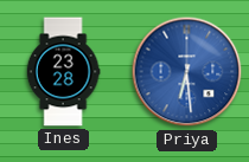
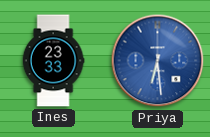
Ines: 23:28 -> 23:33 (53, 61)
